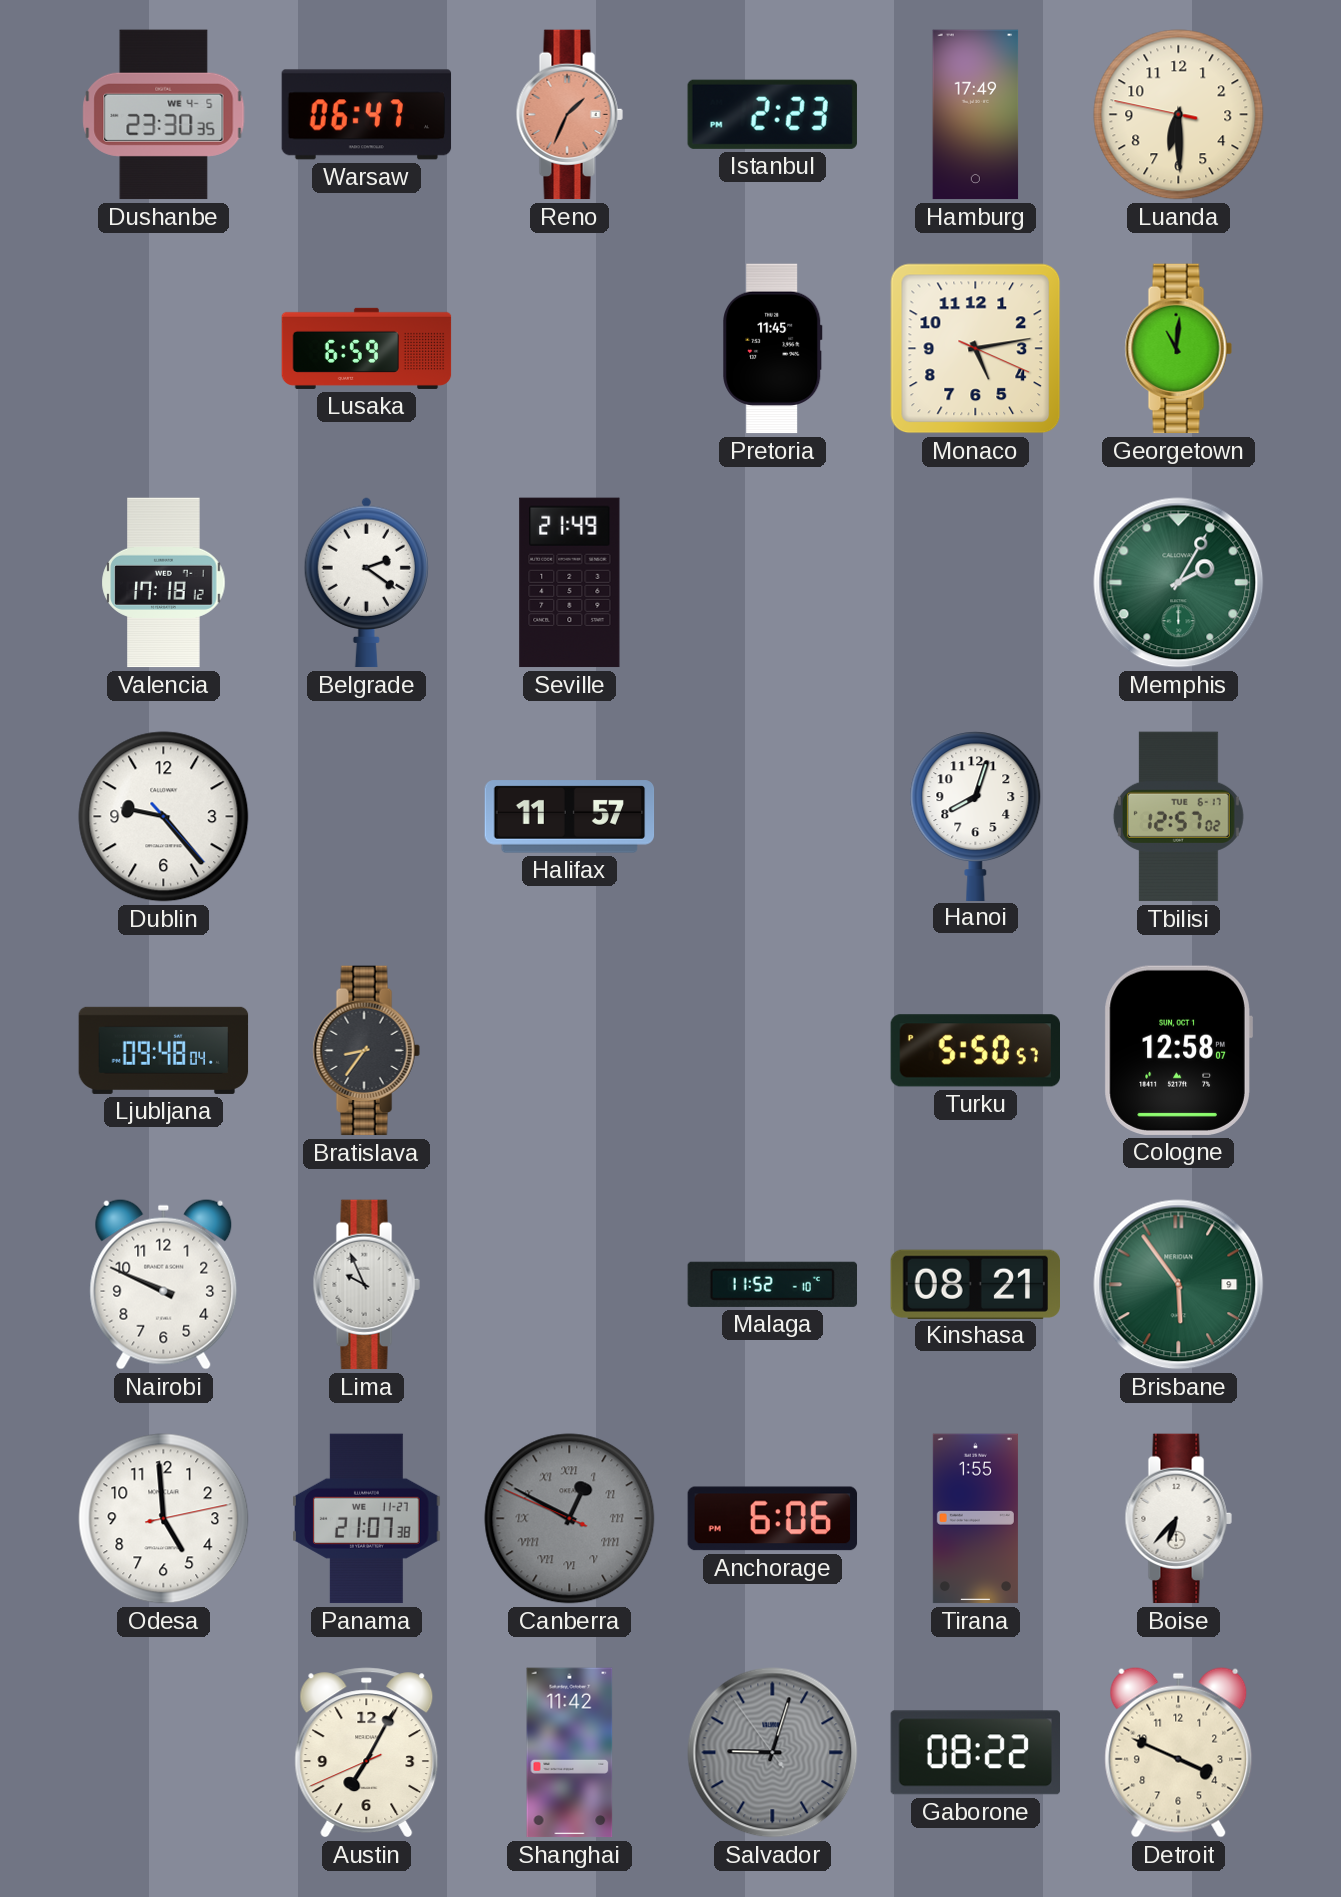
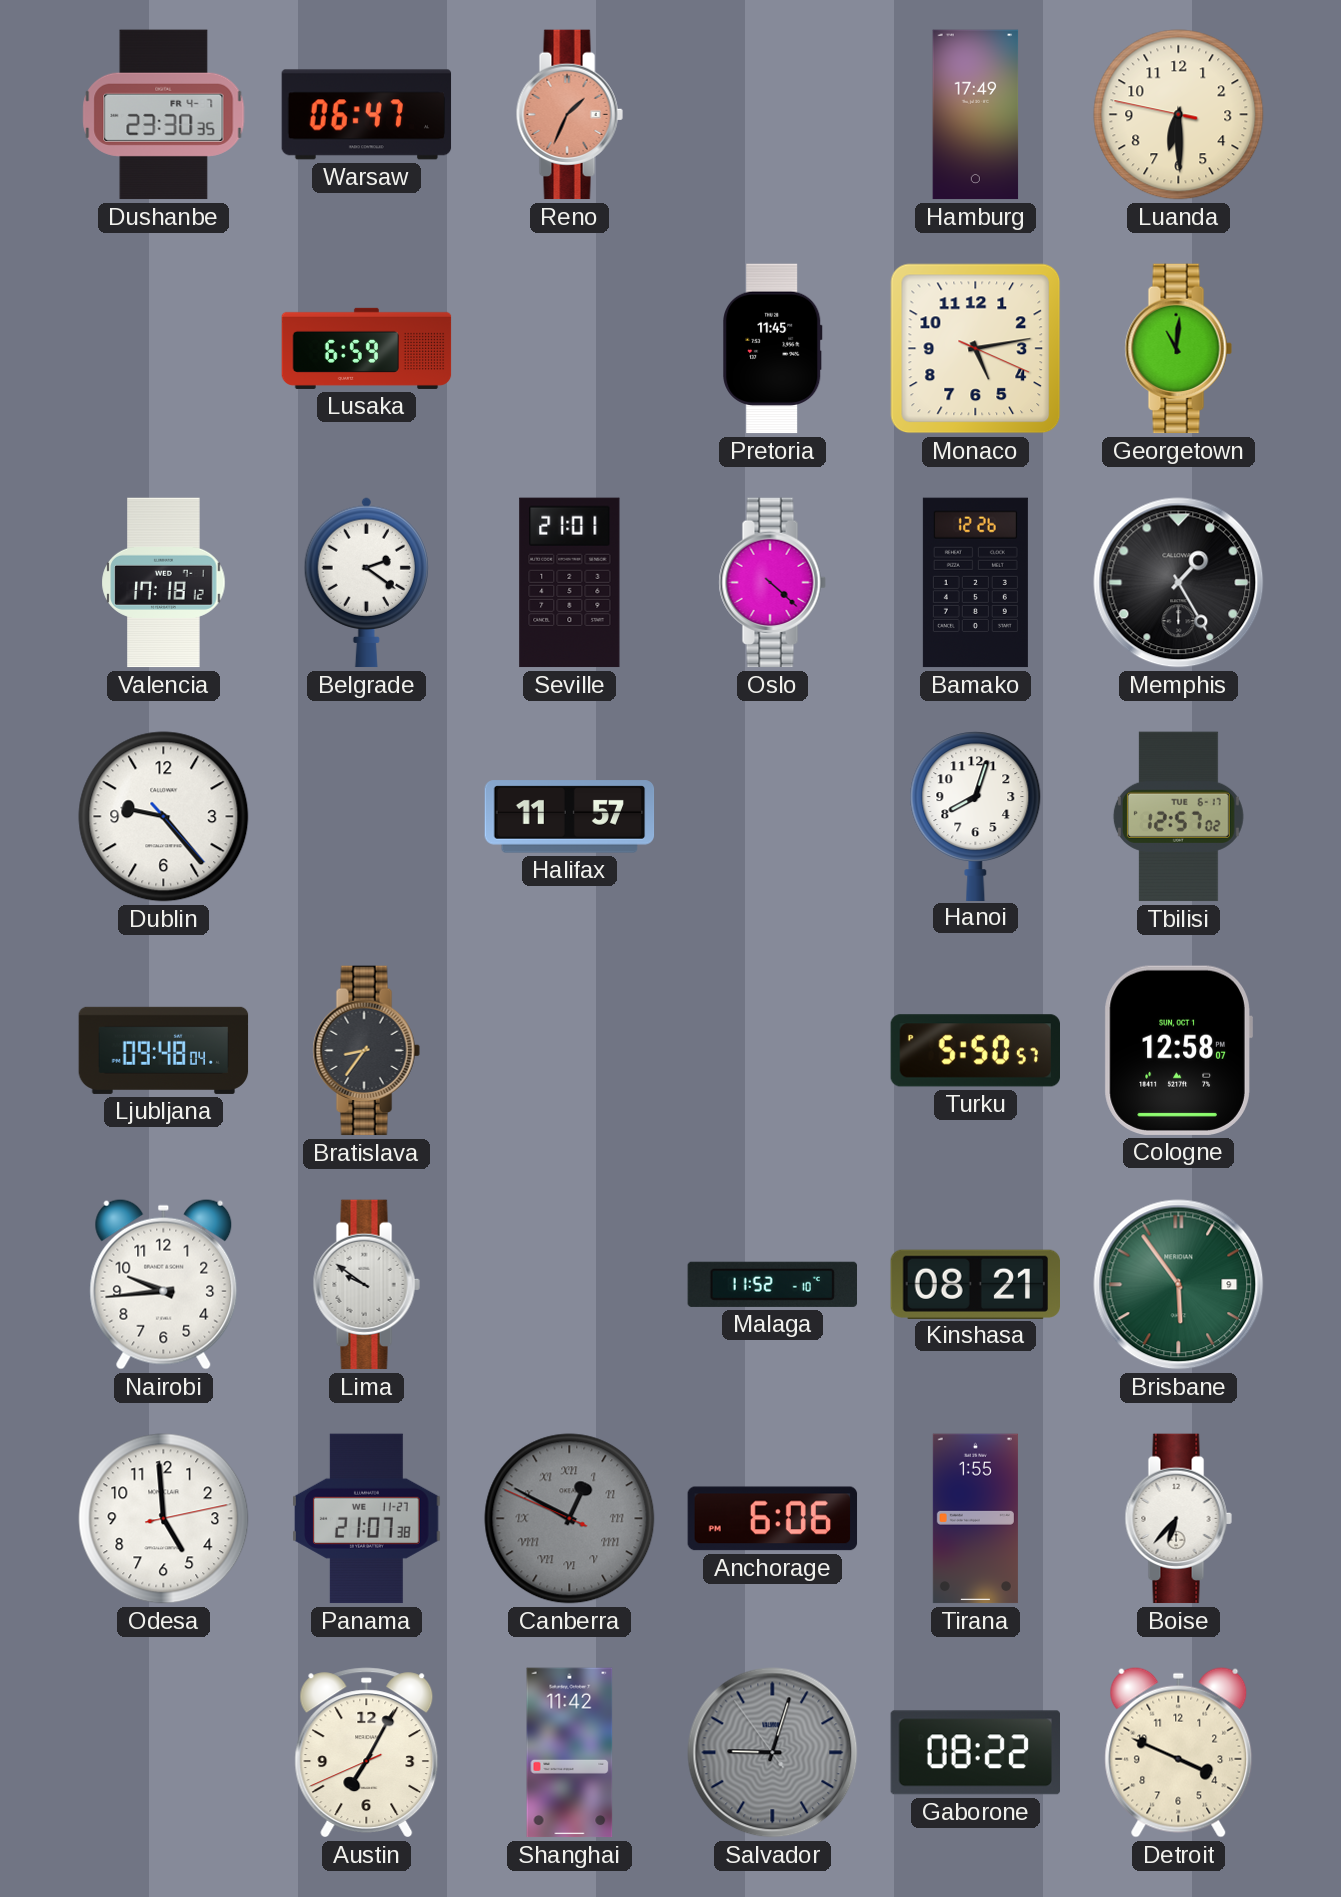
Dushanbe date: WE 4-5 -> FR 4-7 (164, 115)
Istanbul: 2:23 -> none (772, 114)
Seville: 21:49 -> 21:01 (570, 583)
Oslo: none -> 4:22 (772, 583)
Bamako: none -> 12:26 (975, 583)
Memphis: 2:05 -> 1:25 (1179, 583)
Memphis dial: green -> black (1179, 583)
Nairobi: 9:49 -> 9:44 (164, 1284)
Lima: 9:56 -> 9:51 (366, 1285)
